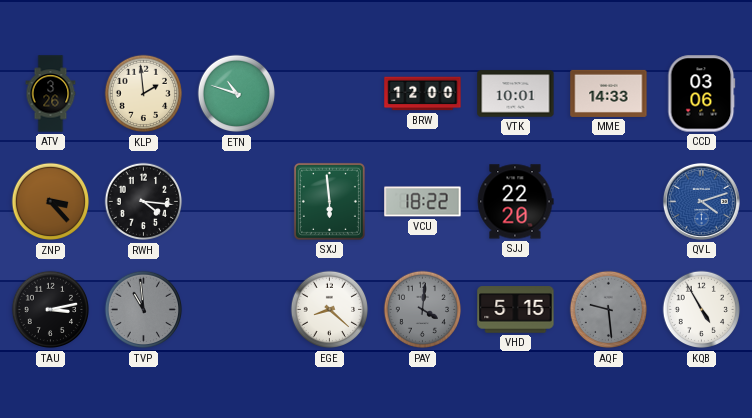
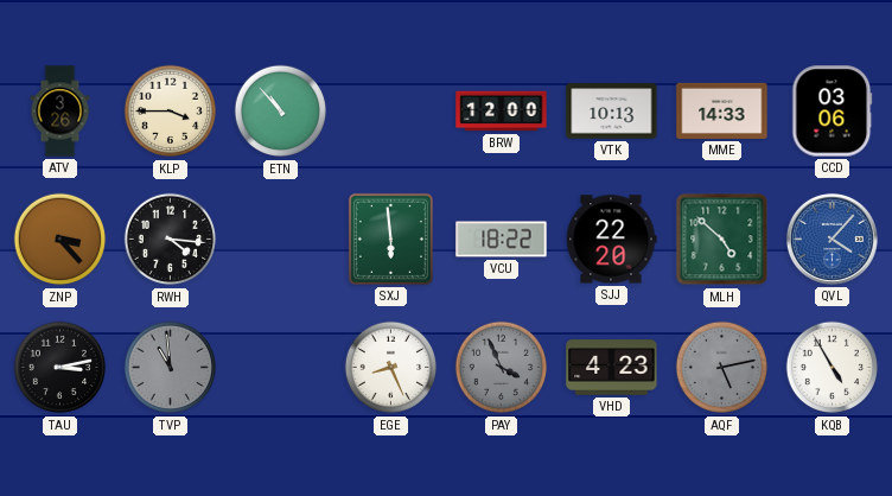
KLP: 1:59 -> 3:45 (171, 112)
ETN: 10:48 -> 10:53 (281, 112)
VTK: 10:01 -> 10:13 (612, 112)
MLH: none -> 4:52 (722, 240)
QVL: 4:12 -> 4:07 (832, 239)
EGE: 8:22 -> 8:26 (391, 368)
PAY: 4:01 -> 3:56 (502, 368)
VHD: 5:15 -> 4:23 (612, 368)
AQF: 9:29 -> 5:13 (722, 368)
